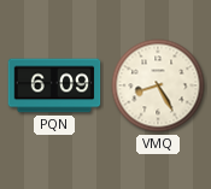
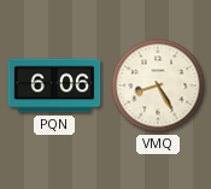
PQN: 6:09 -> 6:06 (54, 85)
